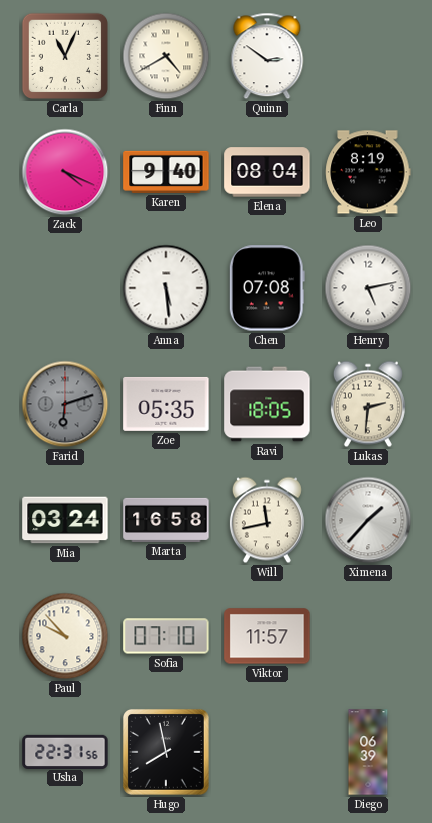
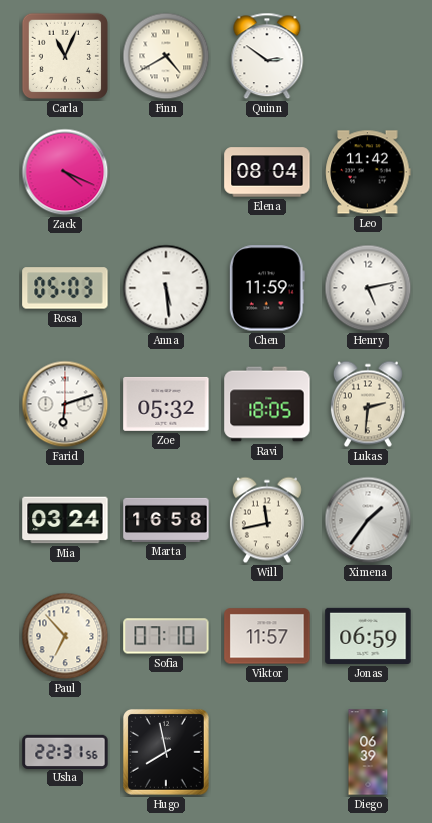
Karen: 9:40 -> none (166, 172)
Leo: 8:19 -> 11:42 (368, 172)
Rosa: none -> 05:03 (65, 288)
Chen: 07:08 -> 11:59 (267, 288)
Farid dial: grey -> white (65, 404)
Zoe: 05:35 -> 05:32 (166, 404)
Ximena: 1:37 -> 1:36 (368, 520)
Paul: 9:53 -> 6:53 (65, 636)
Jonas: none -> 06:59 (368, 636)
